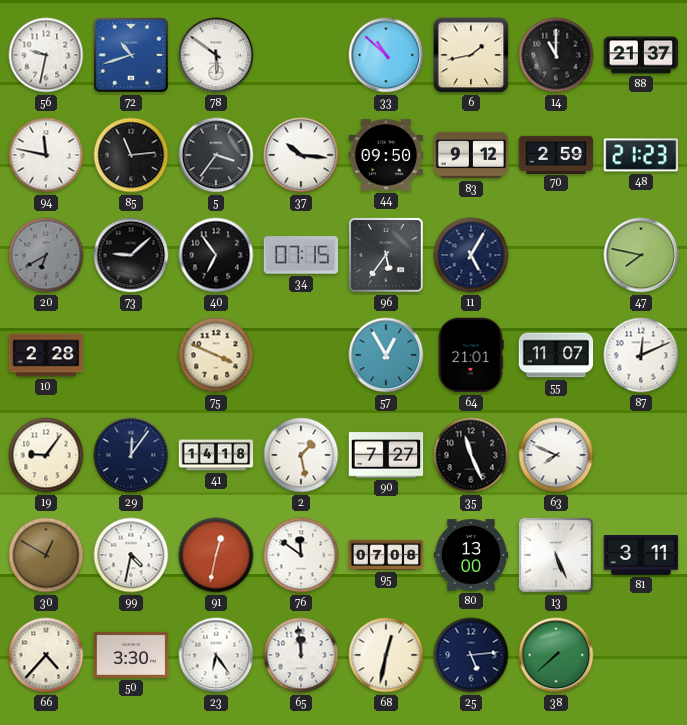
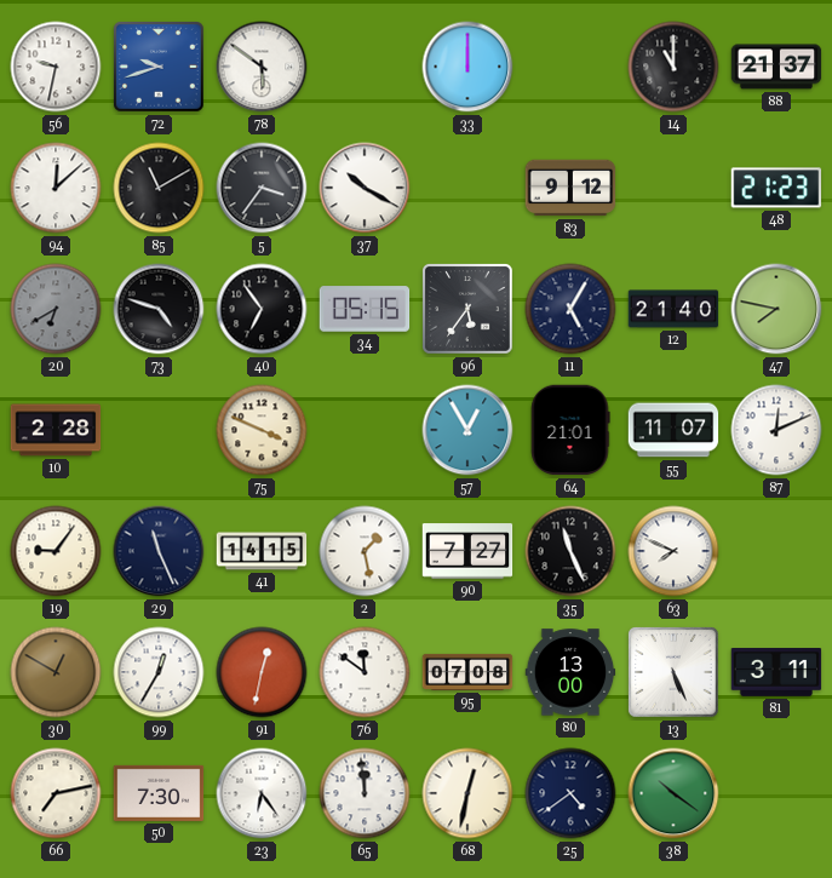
72: 10:42 -> 9:42 (160, 68)
33: 10:52 -> 12:00 (467, 67)
6: 1:43 -> none (471, 55)
94: 11:47 -> 12:08 (56, 188)
85: 11:14 -> 11:10 (159, 188)
37: 10:16 -> 10:20 (365, 188)
44: 09:50 -> none (386, 155)
70: 2:59 -> none (556, 154)
73: 9:08 -> 4:48 (159, 309)
34: 07:15 -> 05:15 (365, 309)
12: none -> 21:40 (673, 309)
29: 12:06 -> 11:26 (159, 551)
41: 14:18 -> 14:15 (262, 551)
99: 4:32 -> 12:35 (159, 672)
66: 4:37 -> 7:13 (56, 793)
50: 3:30 -> 7:30 (159, 793)
25: 5:14 -> 4:39 (570, 793)
38: 7:38 -> 10:21 (673, 793)
